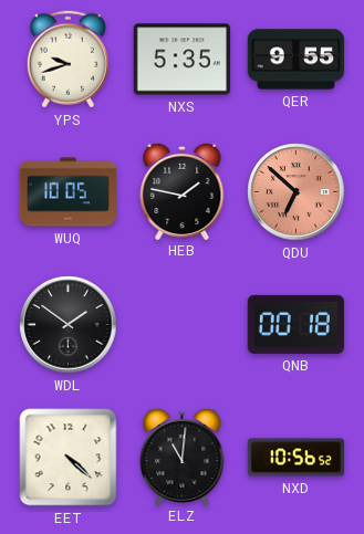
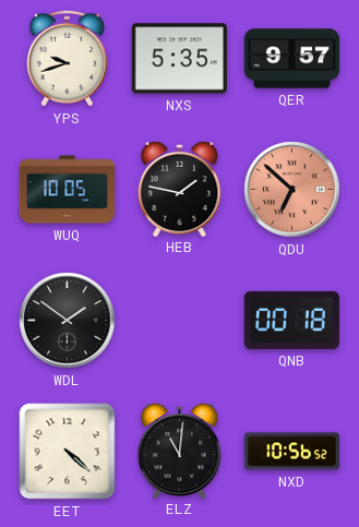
QER: 9:55 -> 9:57 (292, 59)
